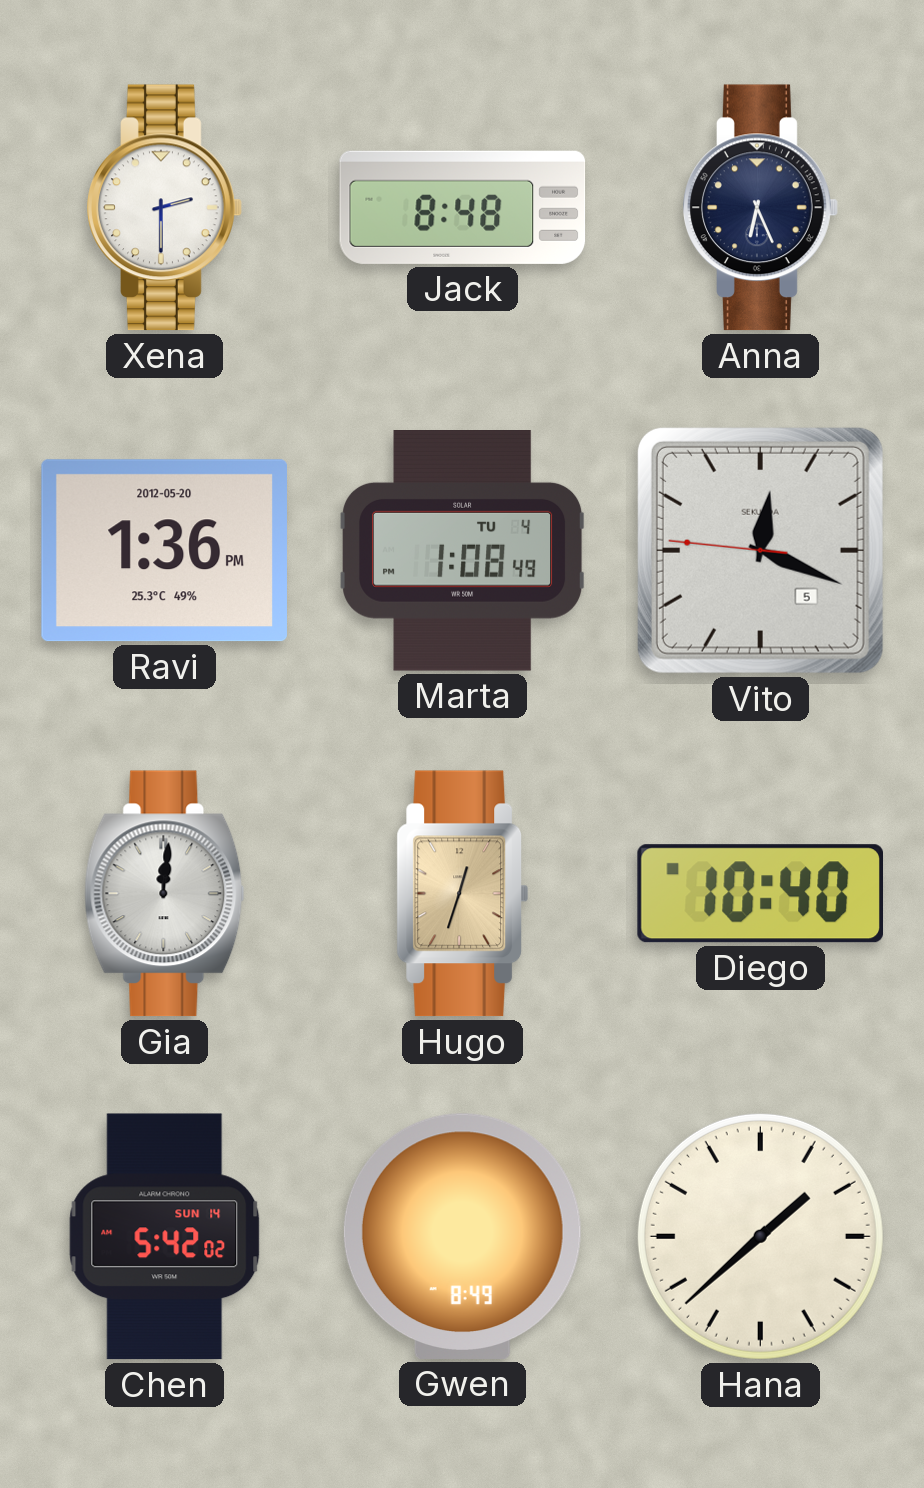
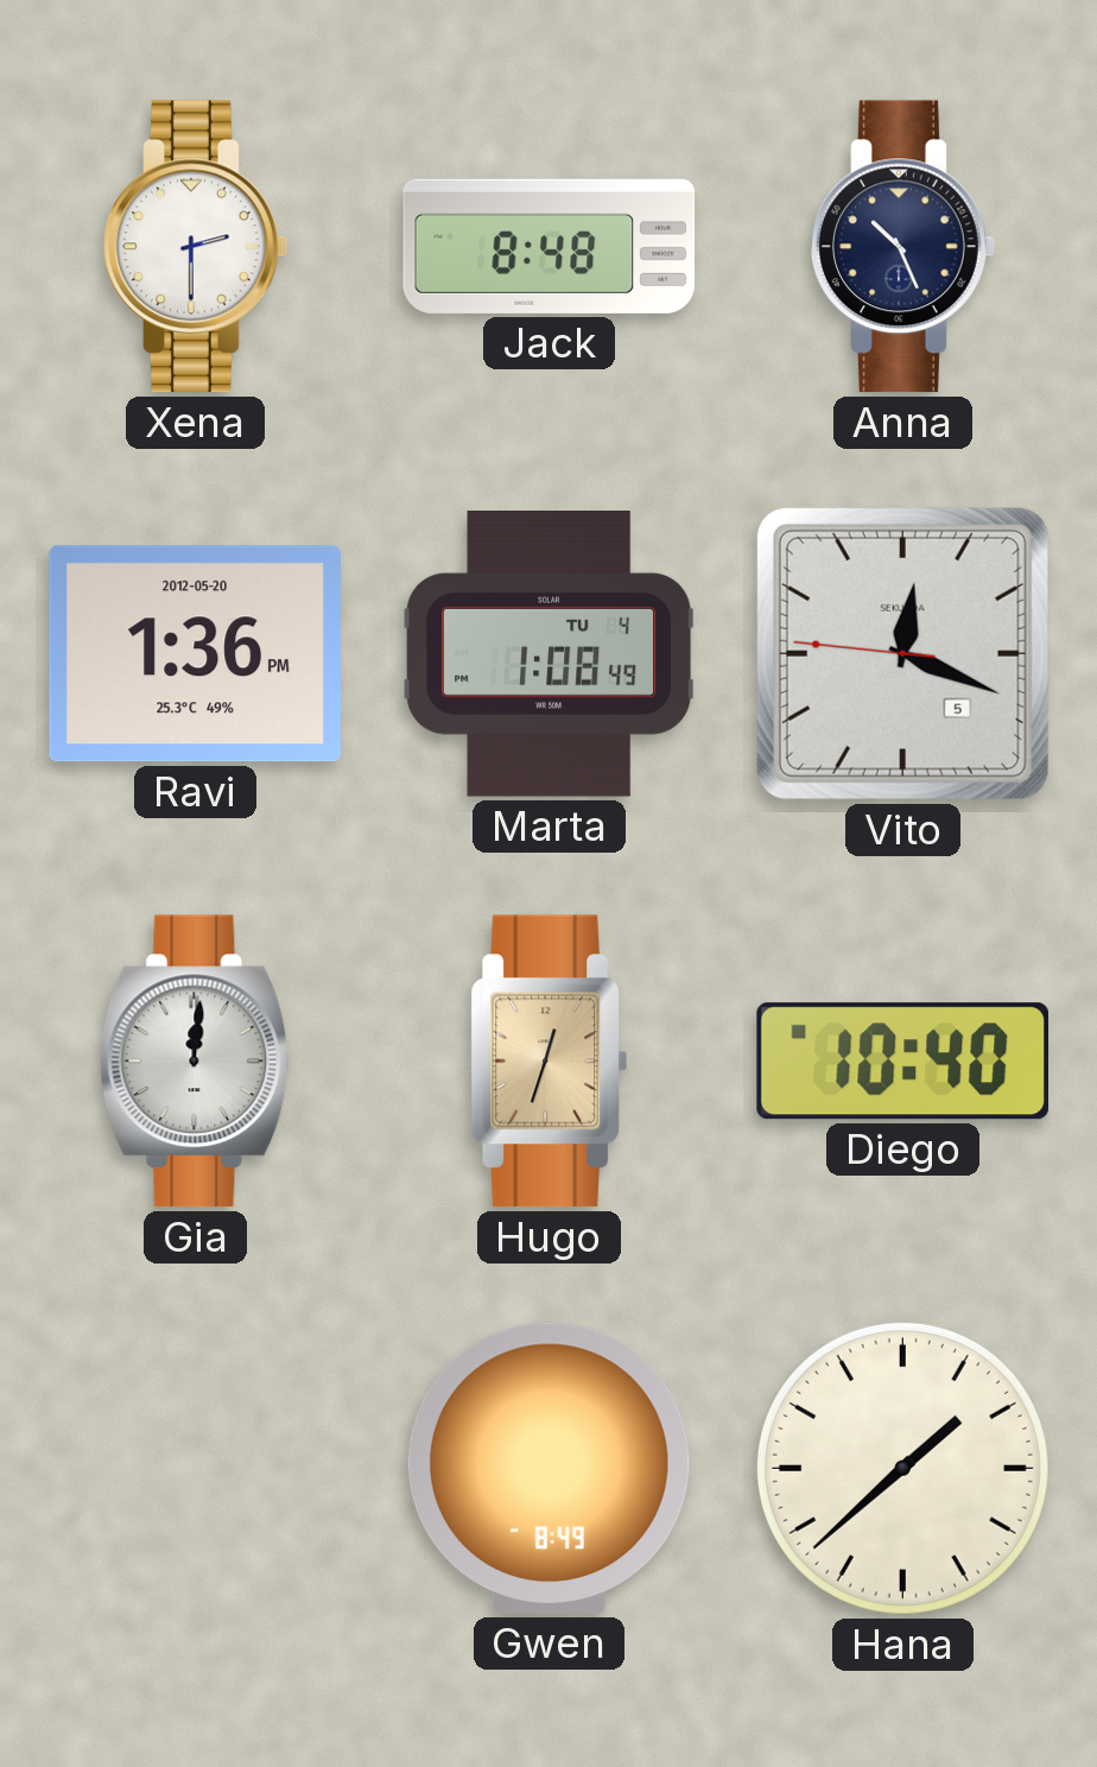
Anna: 6:26 -> 10:26 (903, 247)
Chen: 5:42 -> none (165, 1237)
